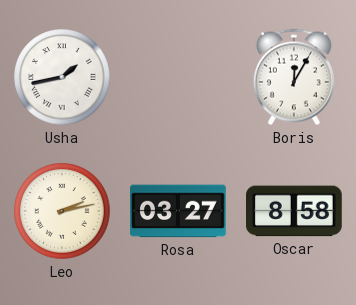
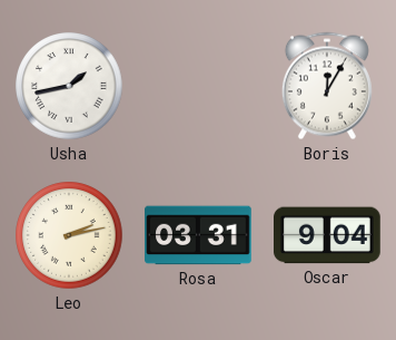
Rosa: 03:27 -> 03:31 (198, 235)
Oscar: 8:58 -> 9:04 (328, 235)
